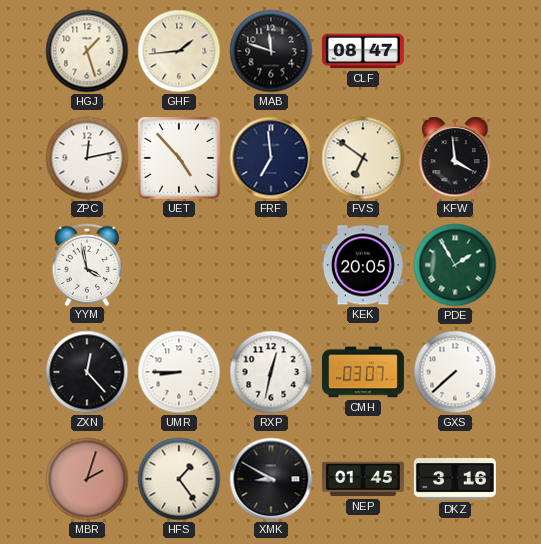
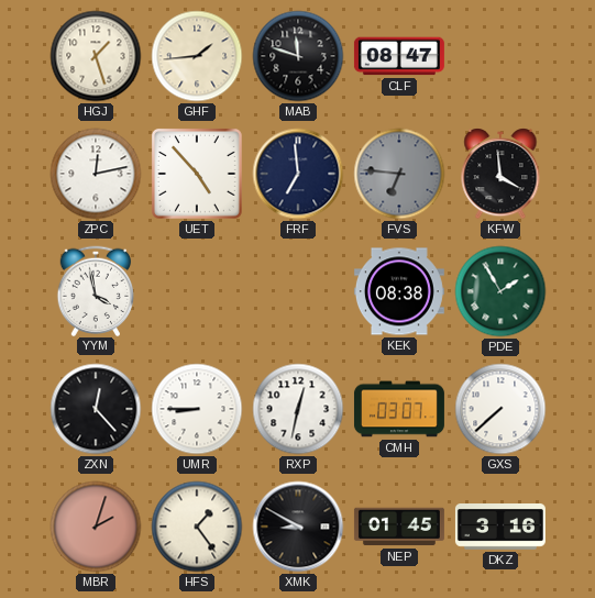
FVS: 6:51 -> 6:46 (399, 174)
FVS dial: cream -> grey (399, 174)
KEK: 20:05 -> 08:38 (399, 291)
